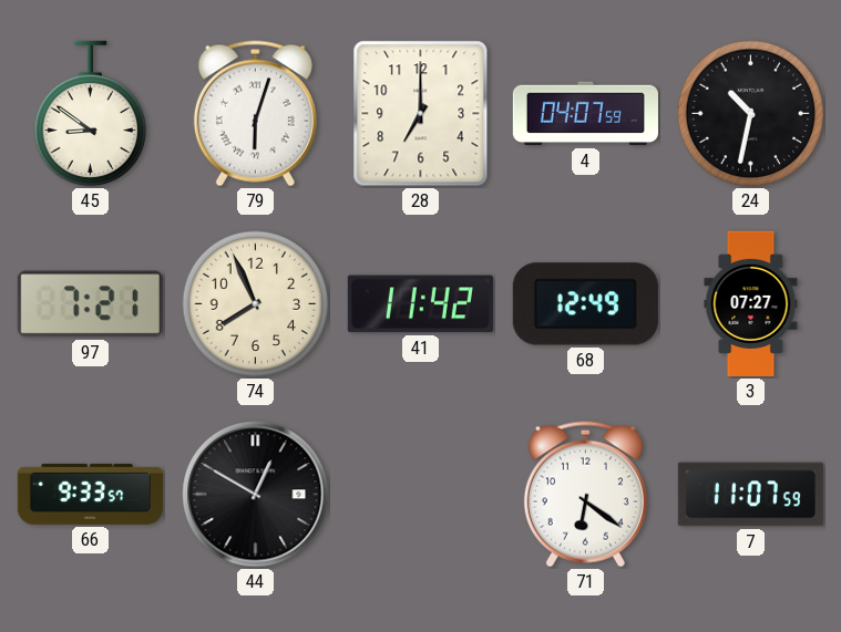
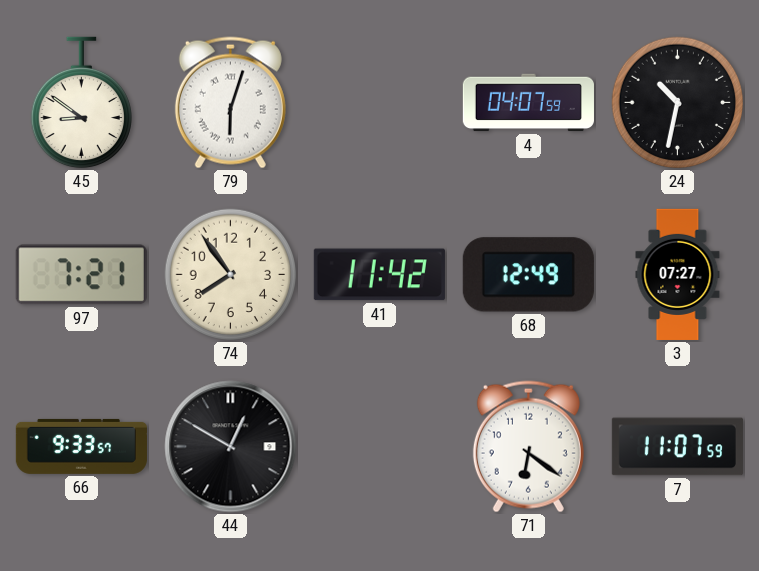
28: 7:00 -> none (421, 114)
74: 7:56 -> 7:54 (231, 275)
